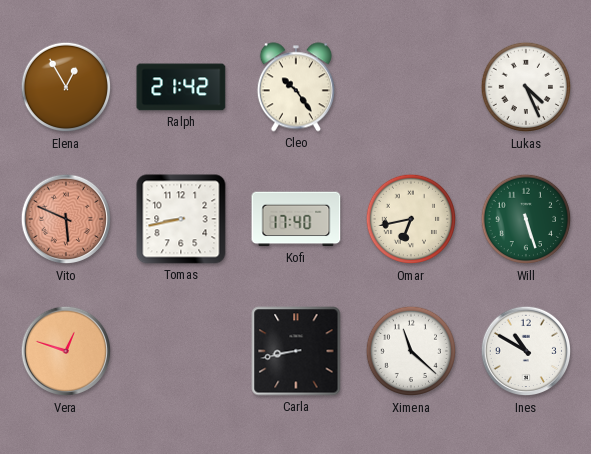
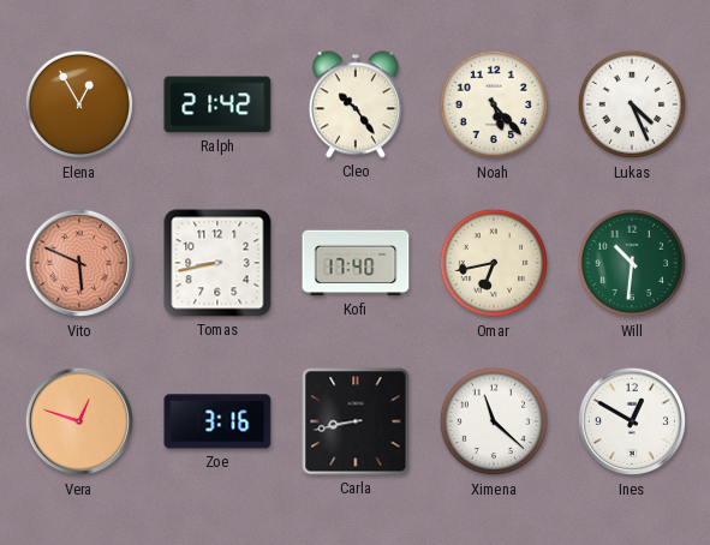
Noah: none -> 5:23 (494, 104)
Will: 5:27 -> 10:31 (632, 263)
Zoe: none -> 3:16 (217, 421)
Ines: 10:50 -> 12:50 (631, 421)
